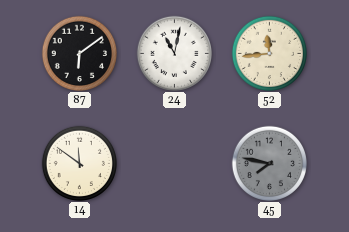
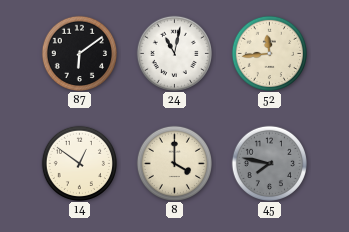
14: 11:51 -> 12:51 (79, 163)
8: none -> 4:00 (174, 163)
